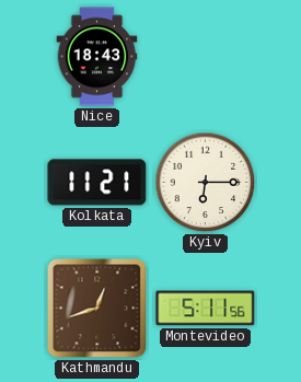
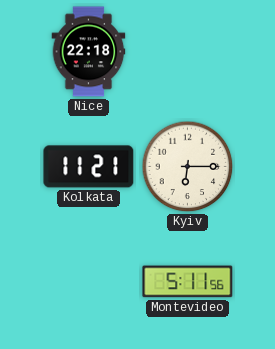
Nice: 18:43 -> 22:18 (89, 52)
Kathmandu: 12:42 -> none (97, 309)
